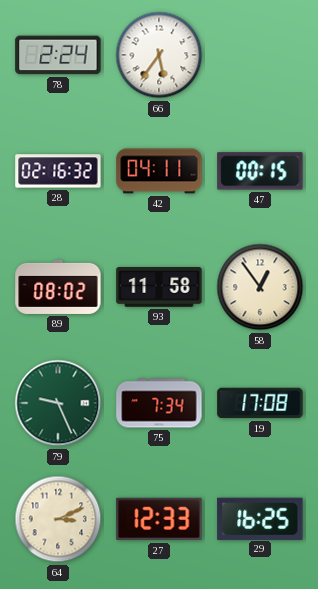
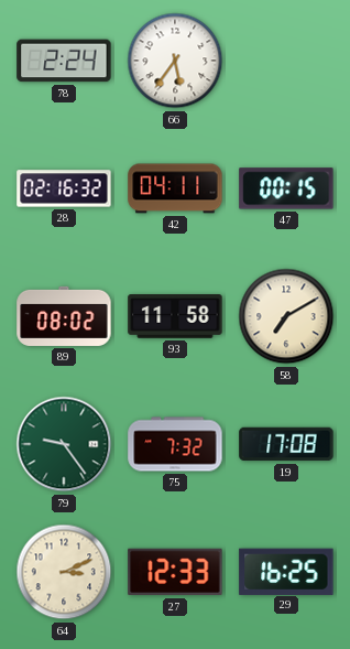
58: 12:54 -> 7:10 (286, 316)
79: 9:26 -> 9:24 (64, 444)
75: 7:34 -> 7:32 (175, 444)
